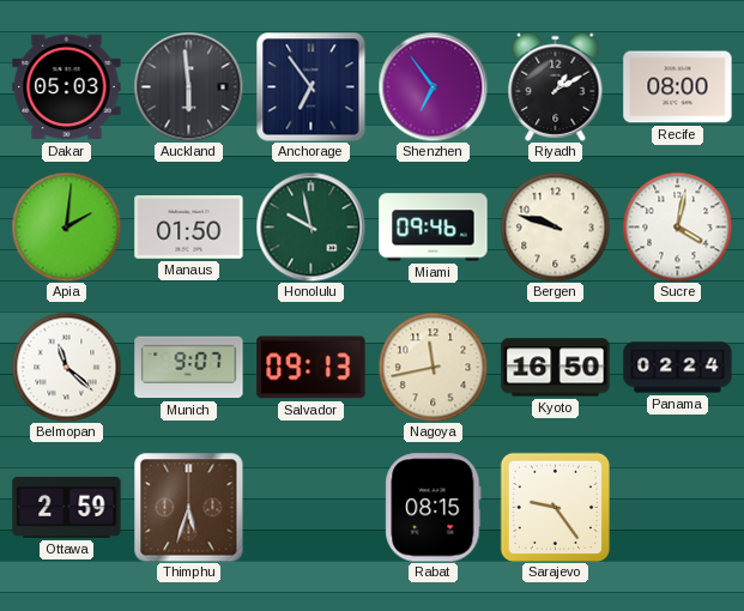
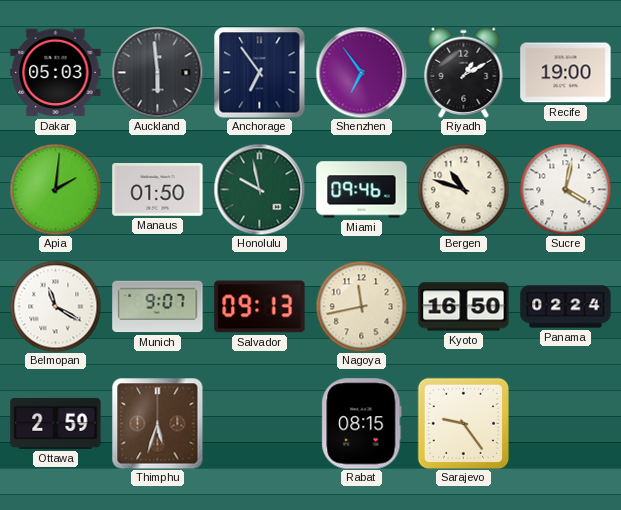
Recife: 08:00 -> 19:00 (566, 73)
Bergen: 9:48 -> 10:48 (463, 189)
Belmopan: 11:22 -> 11:20 (55, 306)
